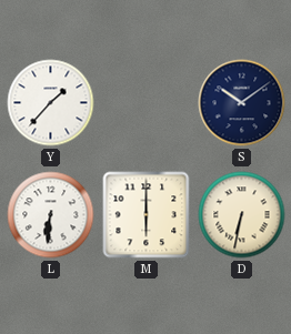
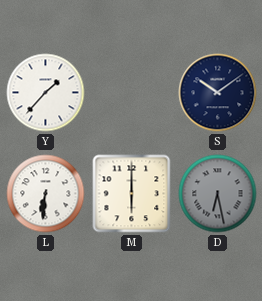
D: 6:32 -> 6:28 (218, 194)
D dial: cream -> grey (218, 194)
